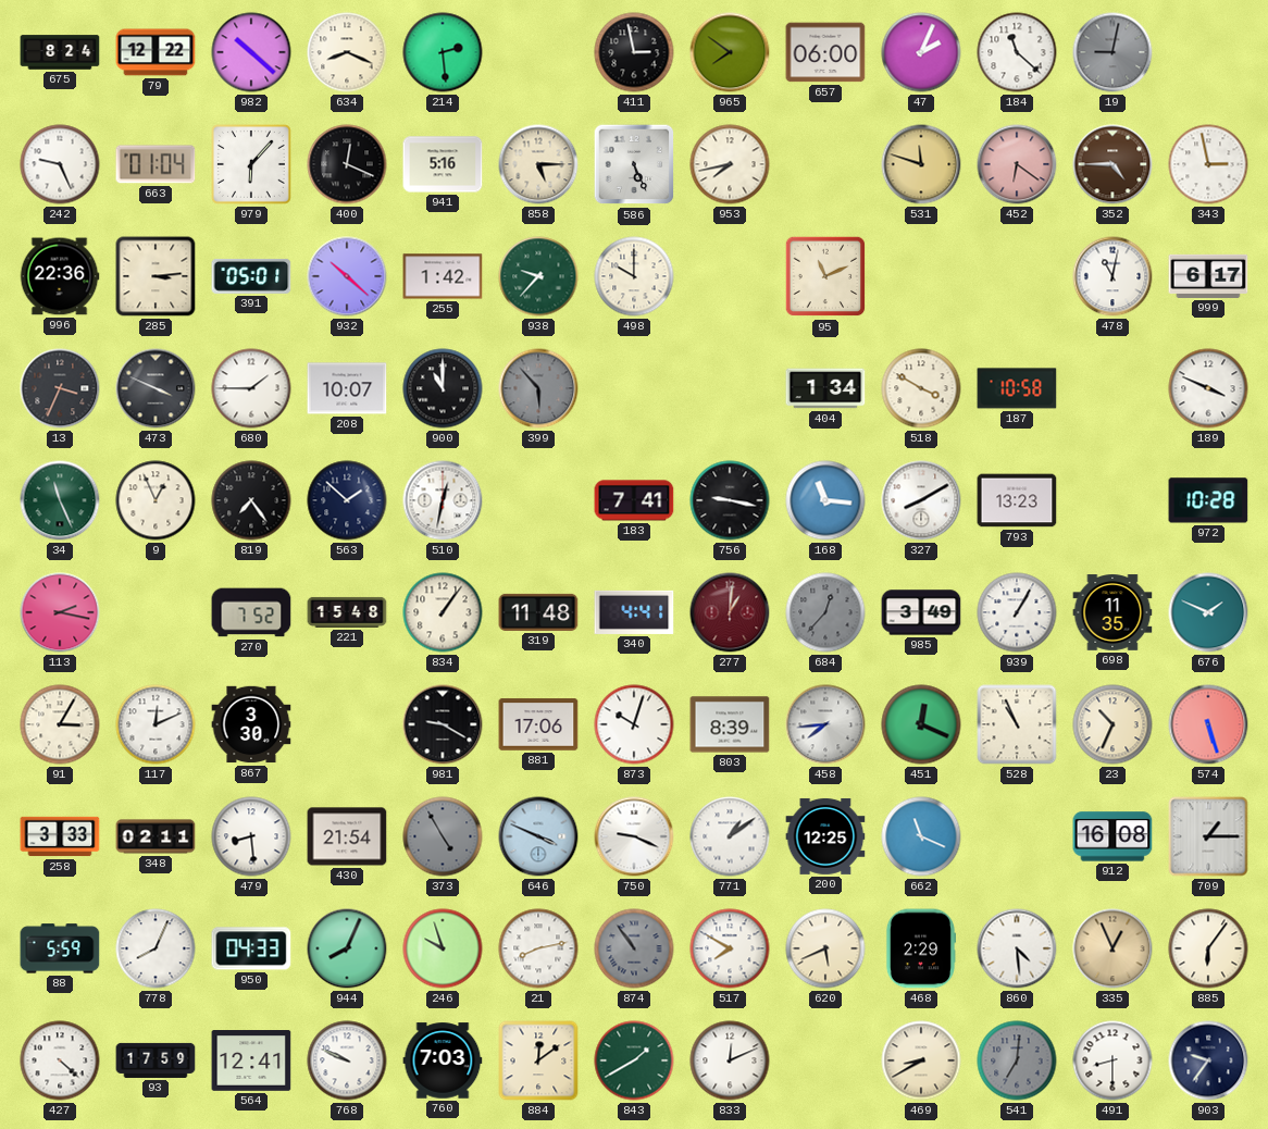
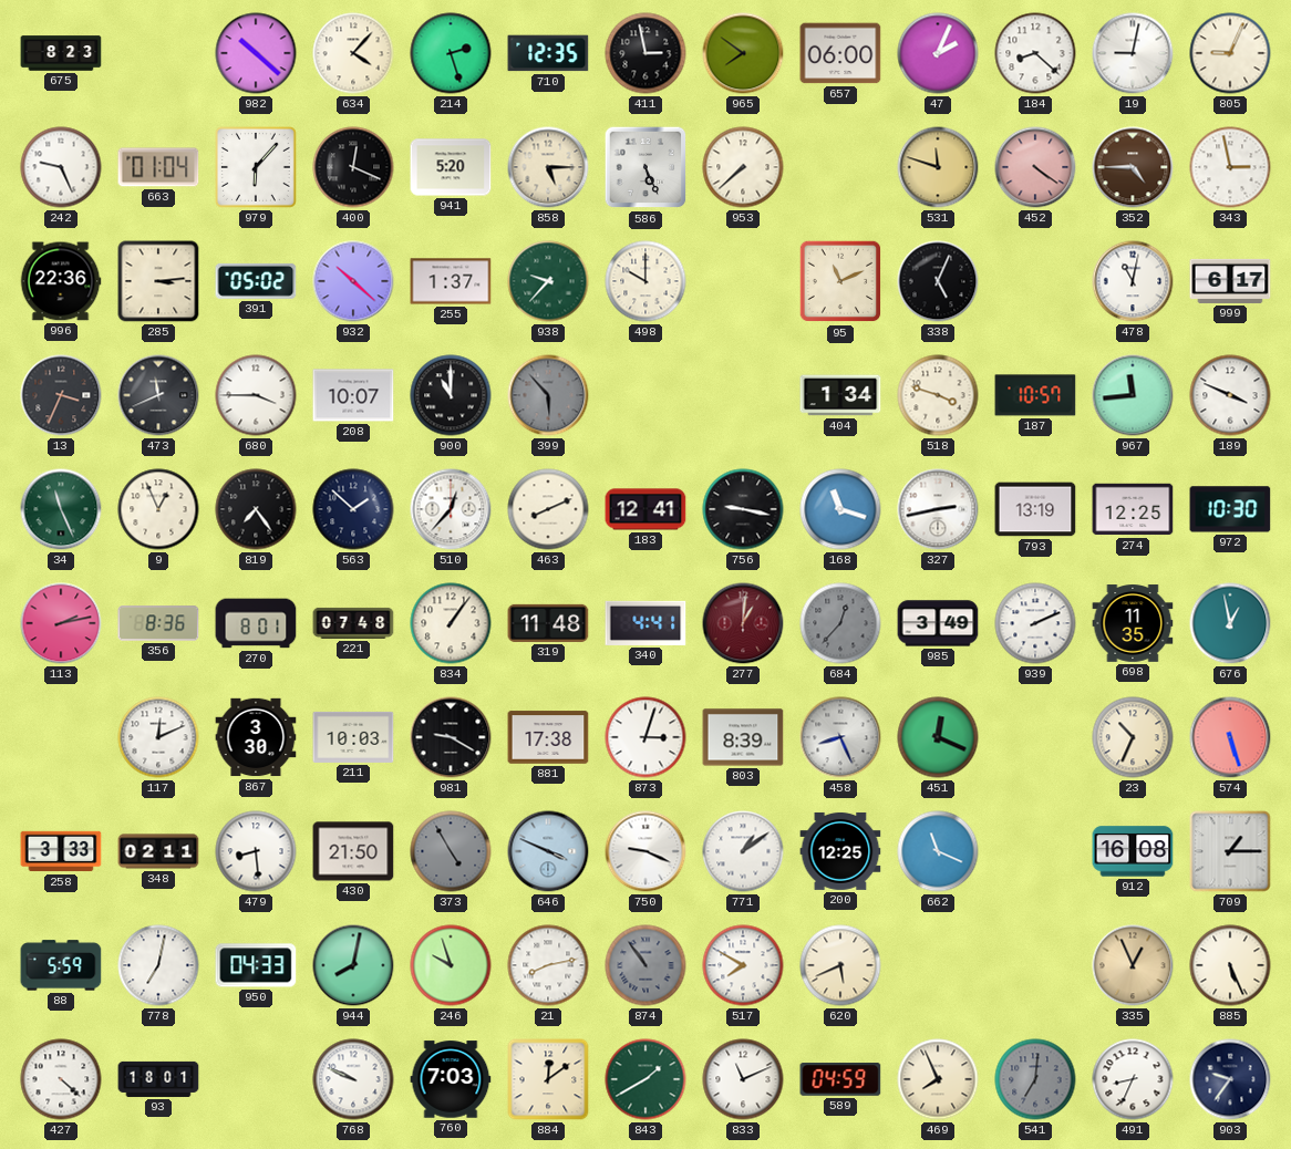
675: 8:24 -> 8:23 (61, 53)
79: 12:22 -> none (156, 52)
634: 8:19 -> 4:07 (353, 53)
214: 2:29 -> 2:27 (451, 53)
710: none -> 12:35 (548, 53)
184: 11:22 -> 8:22 (1035, 53)
19 dial: grey -> white (1133, 53)
805: none -> 9:04 (1230, 53)
941: 5:16 -> 5:20 (451, 167)
953: 7:43 -> 7:38 (743, 167)
452: 6:21 -> 4:21 (1035, 167)
391: 05:01 -> 05:02 (256, 281)
255: 1:42 -> 1:37 (451, 281)
338: none -> 5:04 (938, 281)
473: 3:49 -> 11:41 (158, 395)
680: 1:45 -> 3:45 (256, 395)
518: 3:50 -> 3:48 (938, 395)
187: 10:58 -> 10:57 (1035, 395)
967: none -> 11:44 (1133, 395)
510: 12:32 -> 12:37 (451, 509)
463: none -> 8:11 (548, 509)
183: 7:41 -> 12:41 (645, 509)
168: 11:16 -> 11:18 (840, 509)
327: 8:10 -> 2:43 (938, 509)
793: 13:23 -> 13:19 (1035, 509)
274: none -> 12:25 (1133, 509)
972: 10:28 -> 10:30 (1230, 509)
113: 2:17 -> 2:13 (61, 623)
356: none -> 8:36 (158, 623)
270: 7:52 -> 8:01 (256, 623)
221: 15:48 -> 07:48 (353, 623)
939: 1:05 -> 2:11 (1035, 623)
676: 1:49 -> 12:58 (1230, 623)
91: 3:05 -> none (60, 724)
211: none -> 10:03 (353, 737)
881: 17:06 -> 17:38 (548, 737)
873: 10:03 -> 3:03 (645, 737)
458: 7:44 -> 8:26 (840, 737)
528: 10:56 -> none (1017, 724)
430: 21:54 -> 21:50 (353, 851)
778: 8:04 -> 7:02 (158, 965)
944: 8:04 -> 8:02 (353, 965)
468: 2:29 -> none (920, 948)
860: 4:29 -> none (1017, 948)
885: 6:06 -> 5:26 (1230, 965)
93: 17:59 -> 18:01 (158, 1079)
564: 12:41 -> none (251, 1062)
833: 12:11 -> 11:11 (743, 1079)
589: none -> 04:59 (840, 1080)
469: 8:40 -> 7:56 (938, 1079)
491: 8:30 -> 8:34 (1133, 1079)
